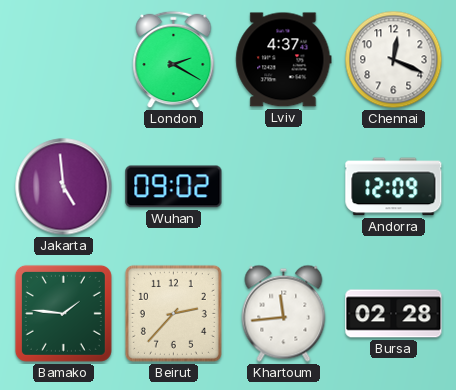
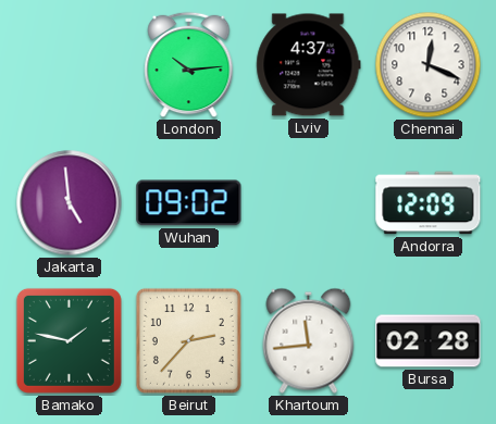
London: 2:20 -> 10:14 (189, 65)
Bamako: 1:46 -> 1:47 (69, 340)
